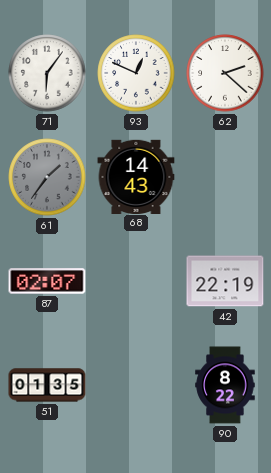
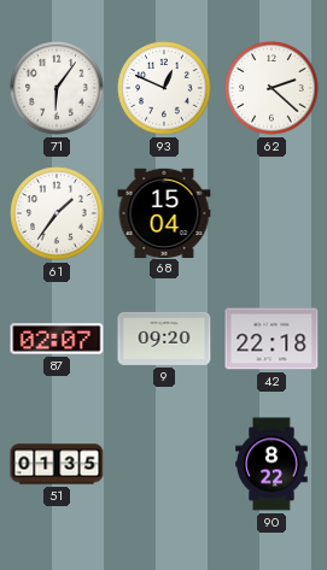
61 dial: grey -> white (57, 213)
68: 14:43 -> 15:04 (164, 212)
9: none -> 09:20 (164, 339)
42: 22:19 -> 22:18 (271, 339)
